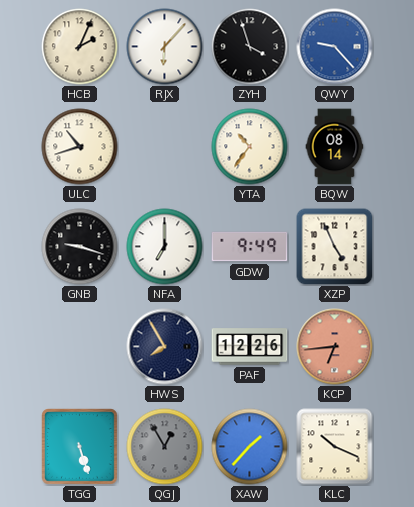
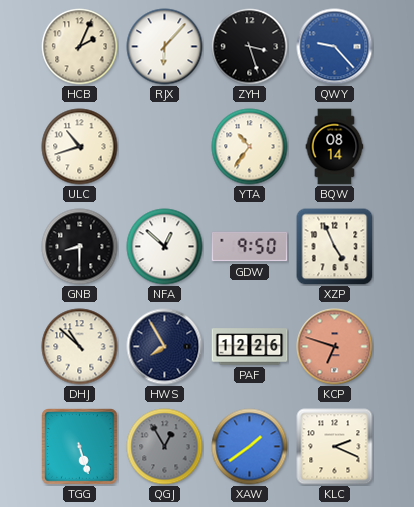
ZYH: 3:57 -> 3:27 (250, 47)
GNB: 9:18 -> 8:30 (80, 247)
NFA: 7:00 -> 12:52 (165, 247)
GDW: 9:49 -> 9:50 (250, 247)
DHJ: none -> 10:52 (80, 347)
KCP: 6:44 -> 6:48 (335, 347)
XAW: 1:37 -> 1:39 (250, 447)
KLC: 10:19 -> 2:19 (335, 447)
